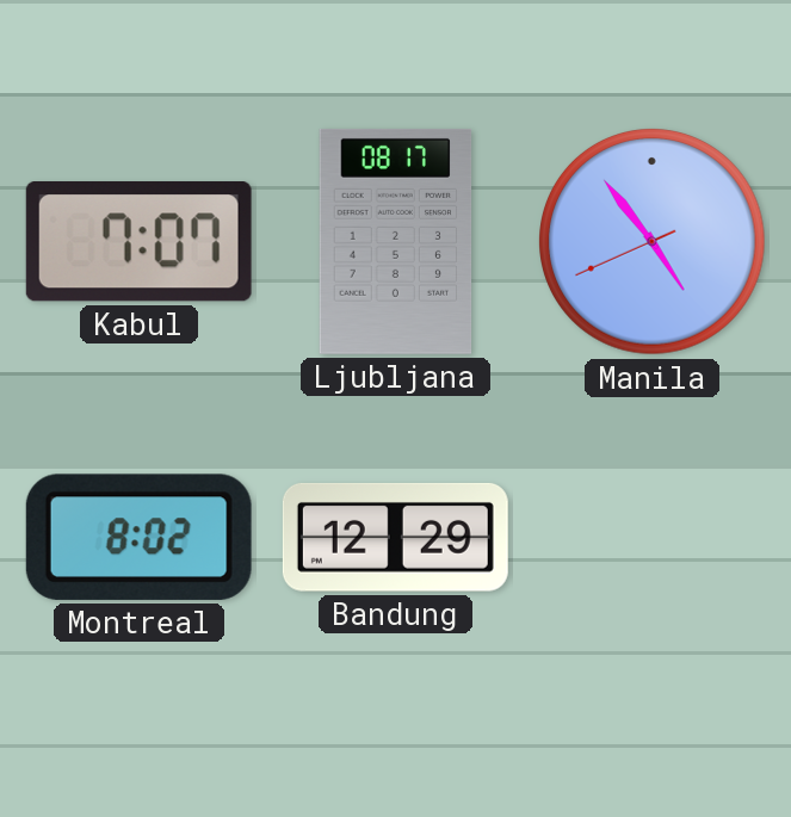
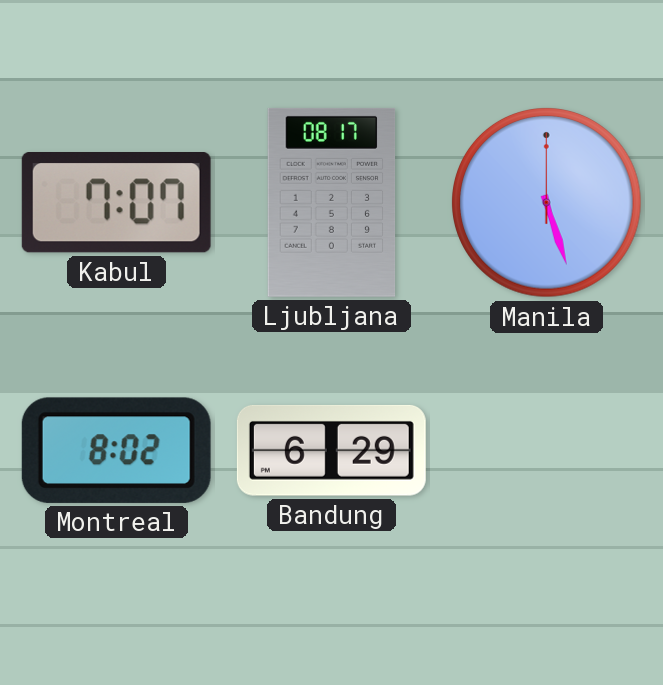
Manila: 4:53 -> 5:27 (547, 203)
Bandung: 12:29 -> 6:29 (331, 450)
